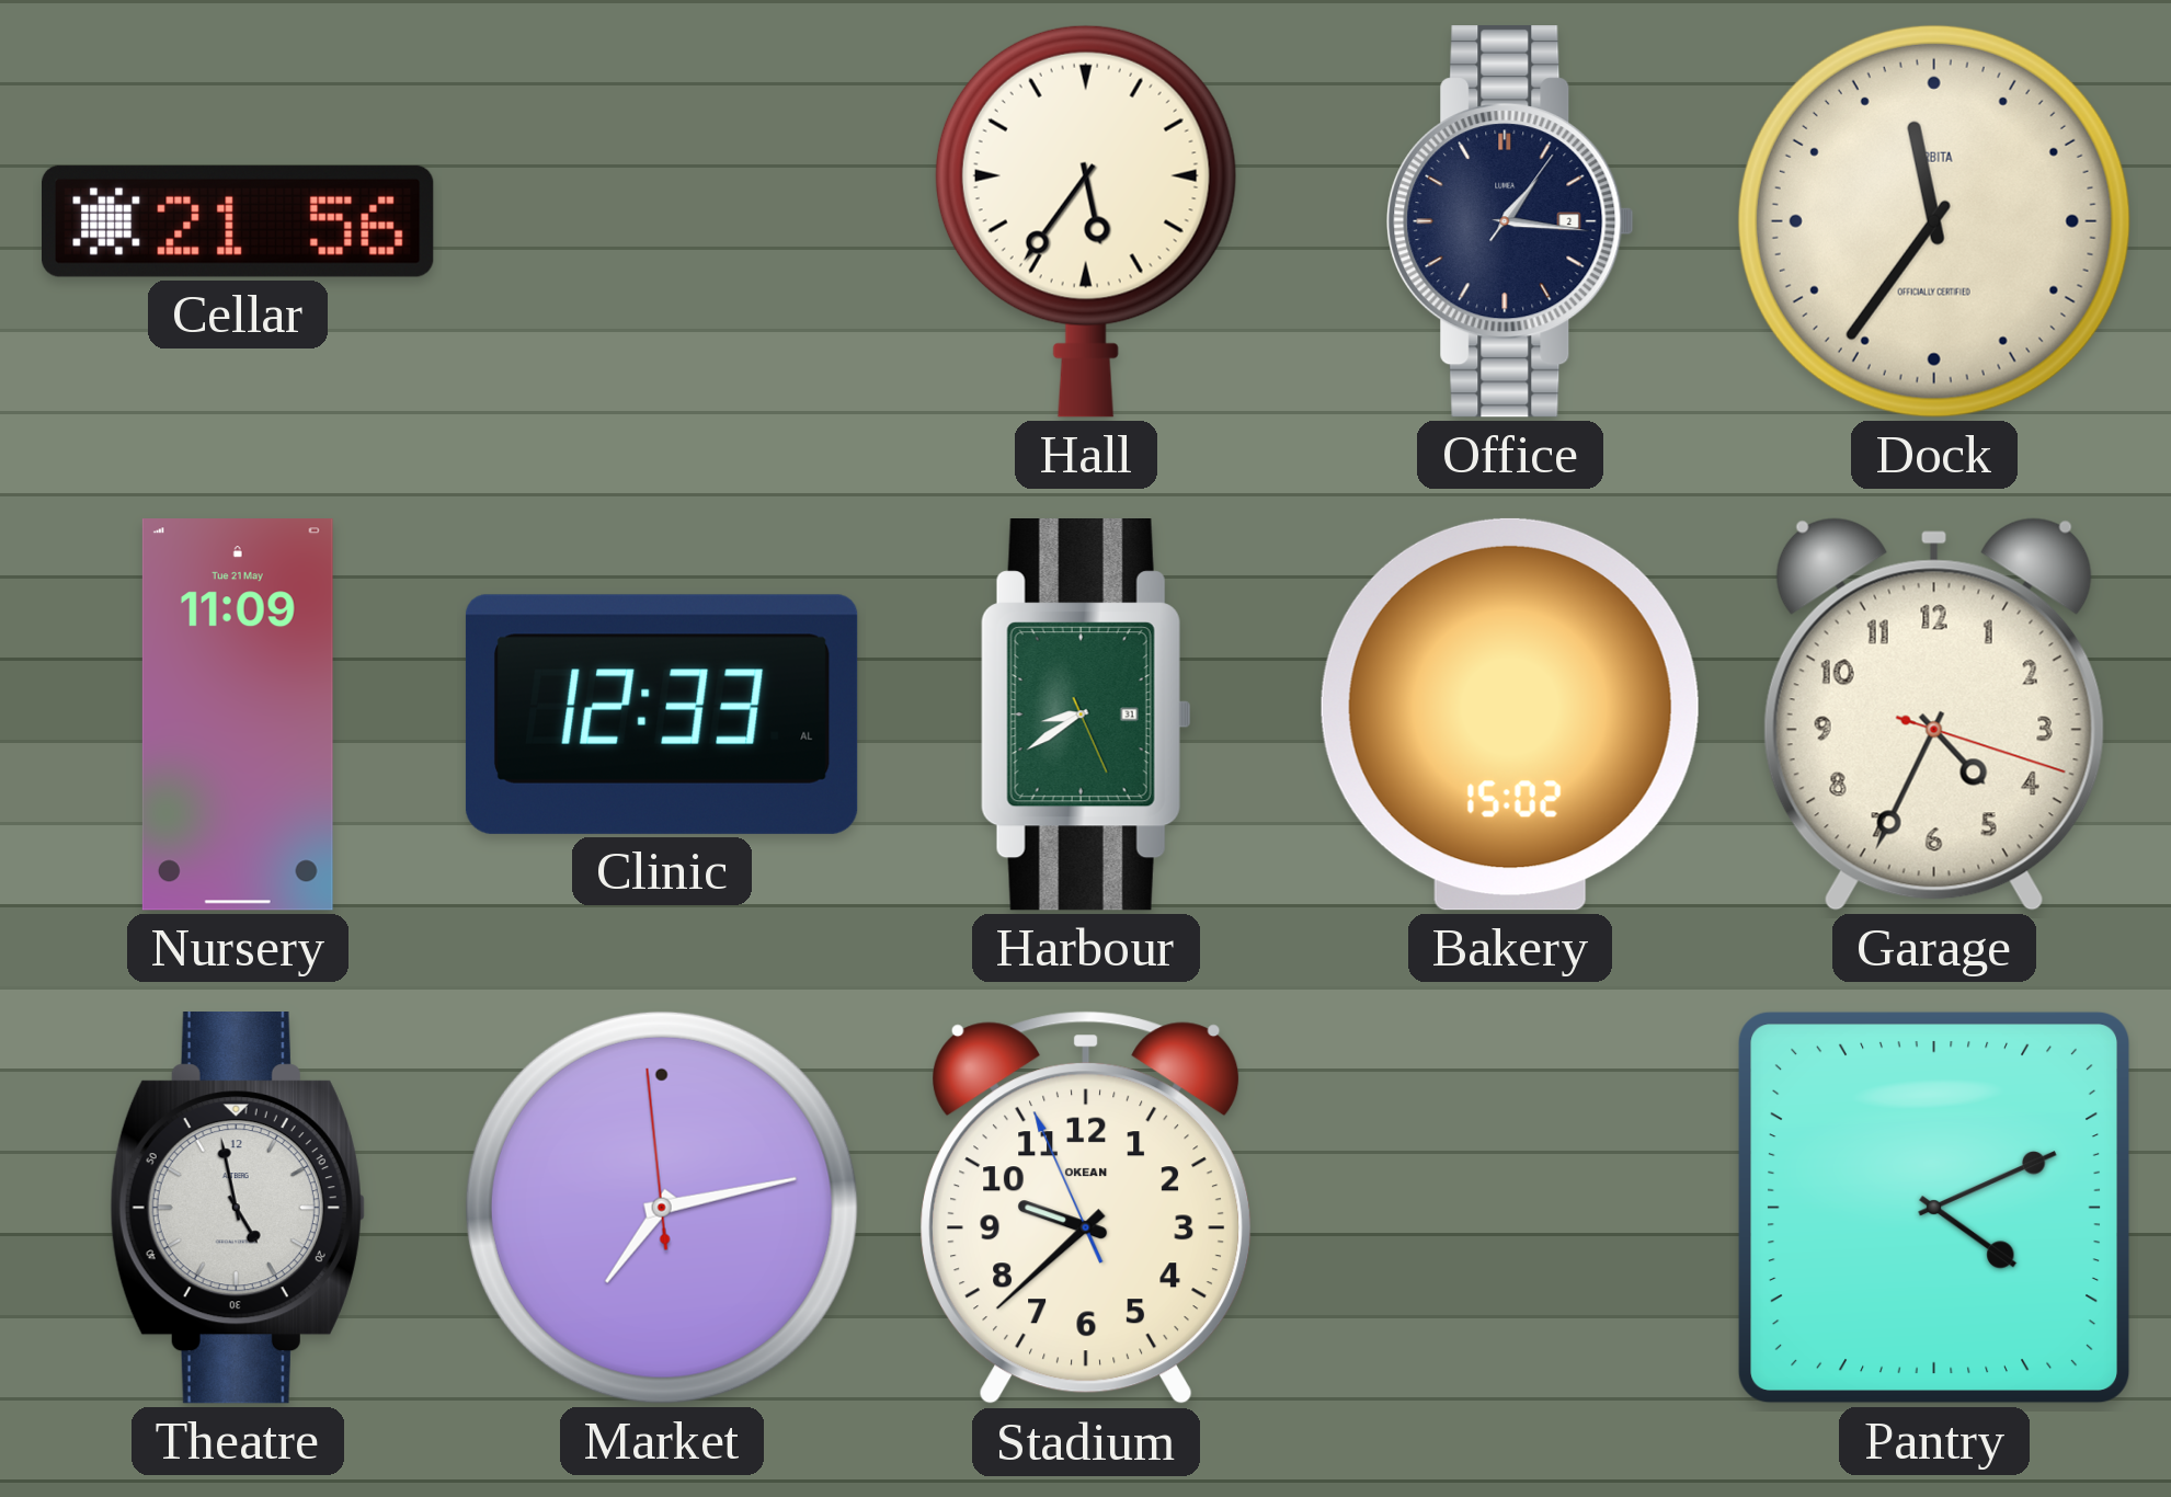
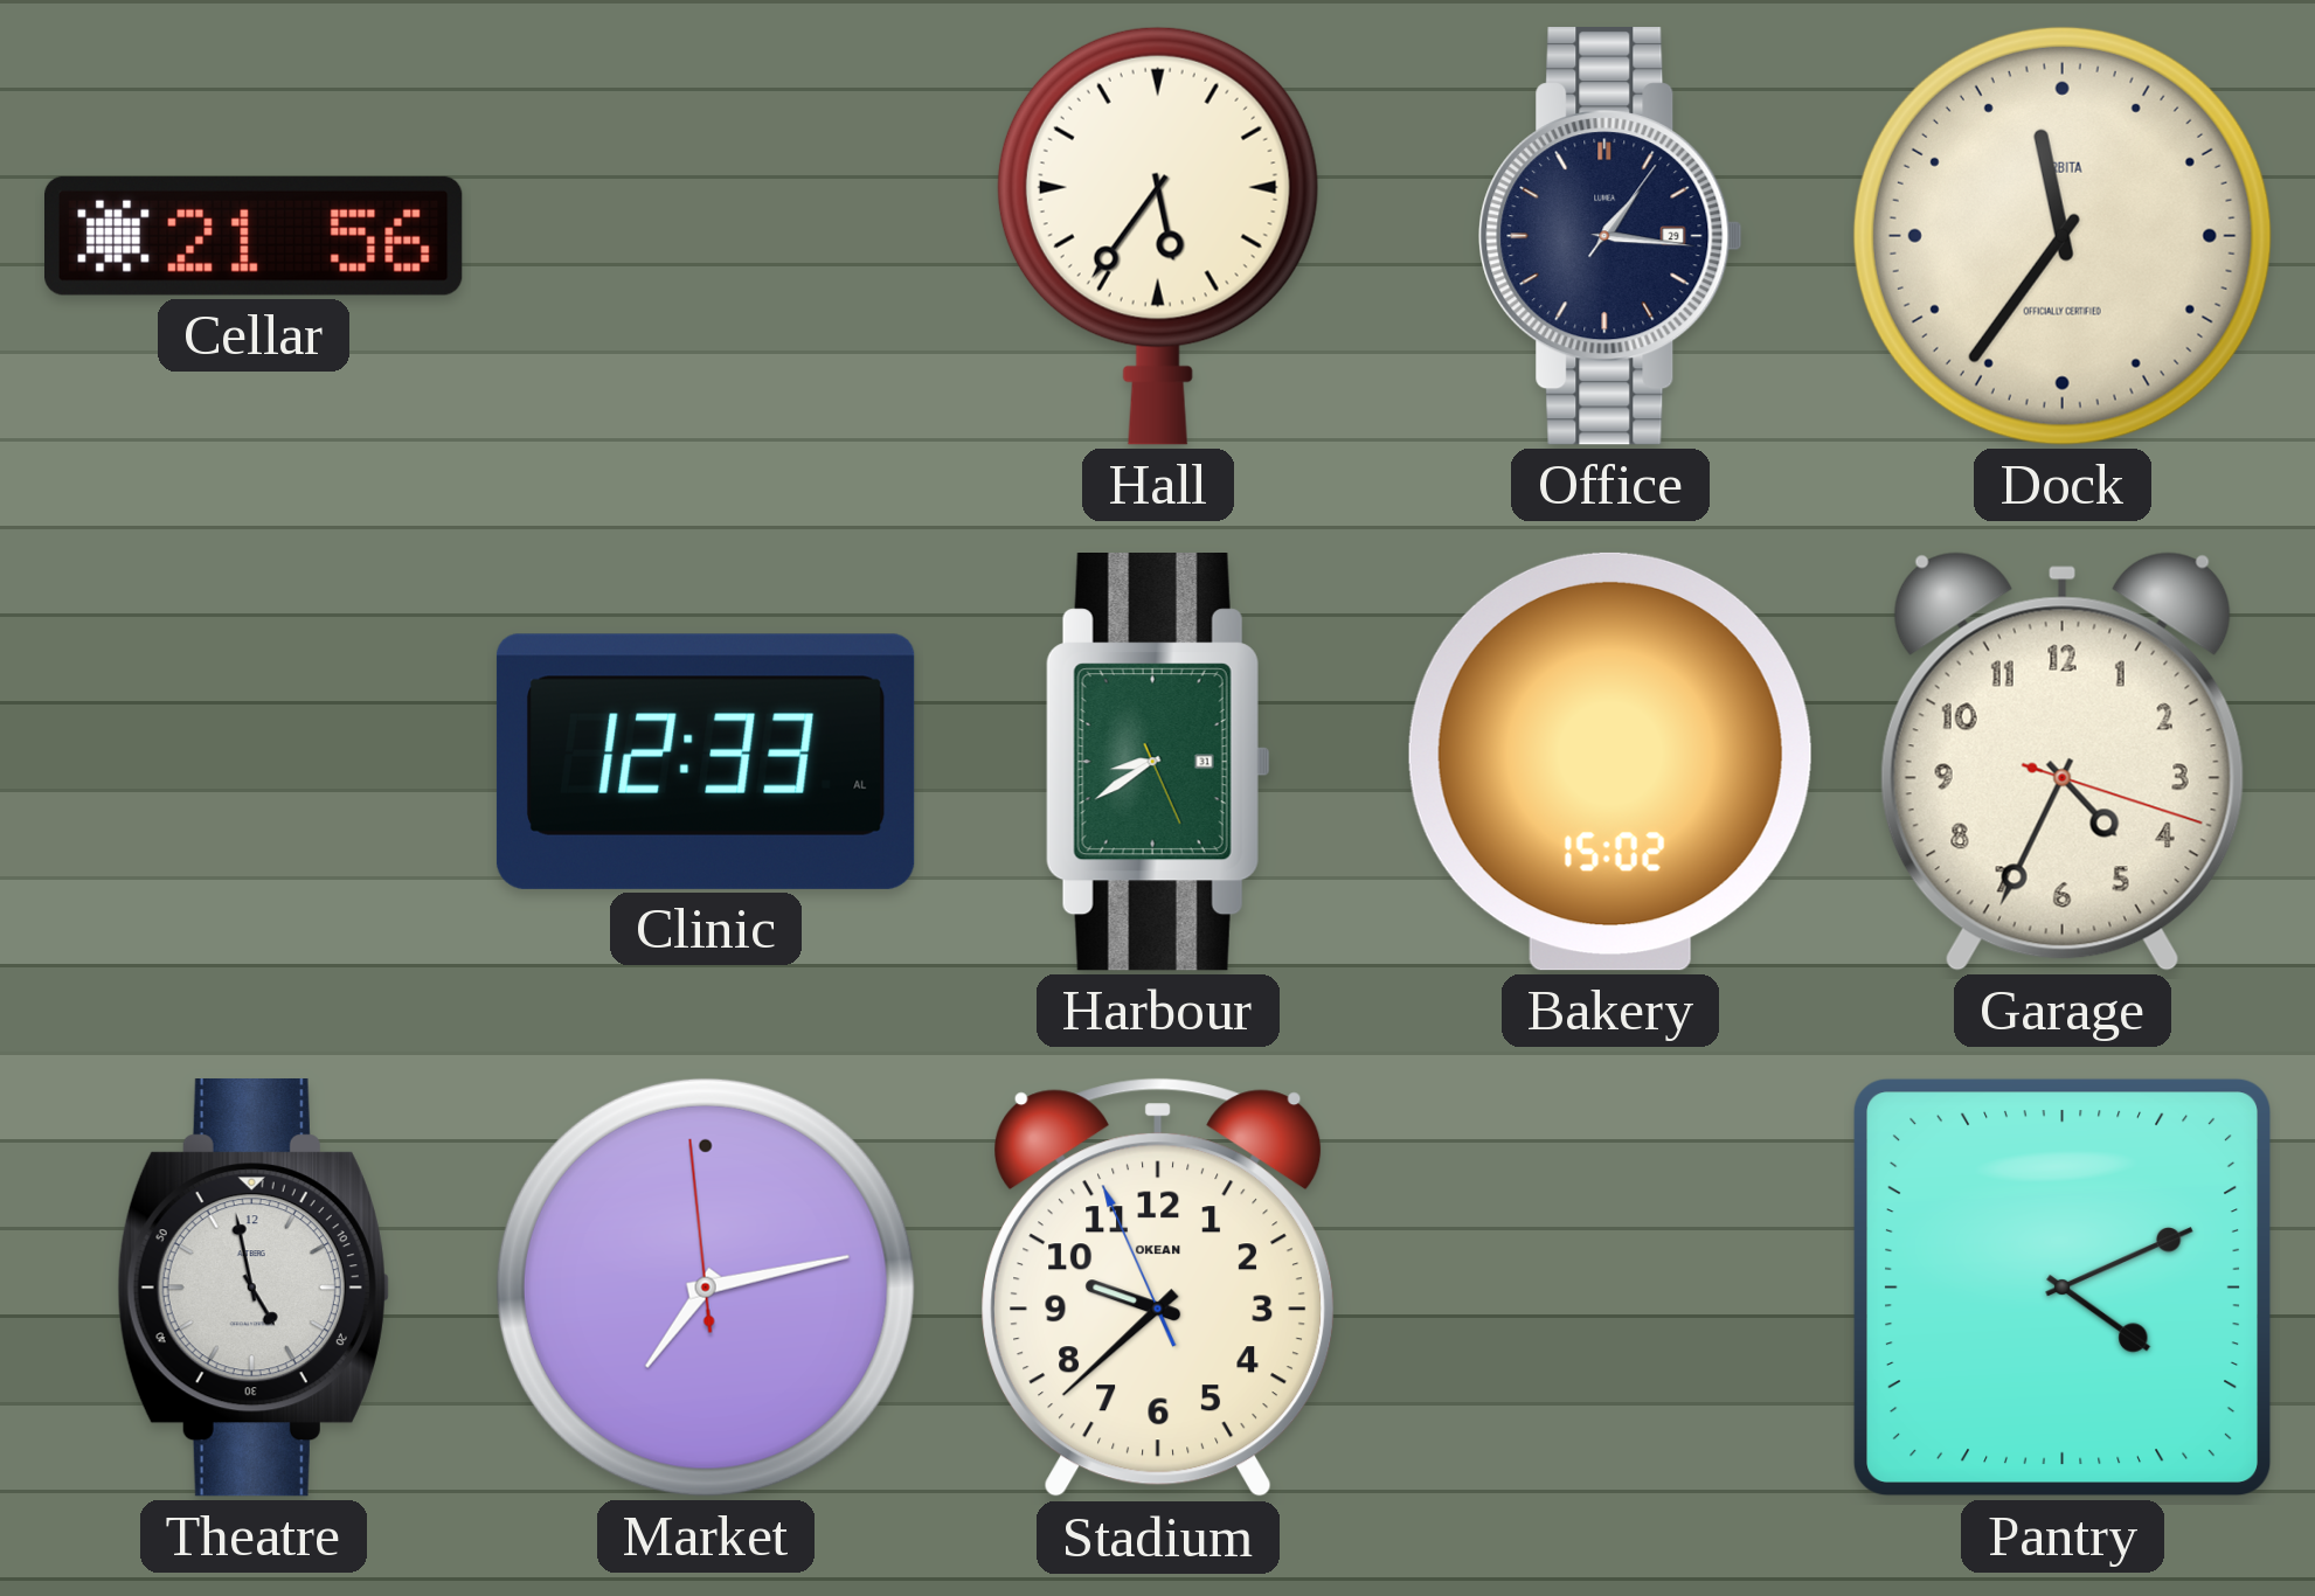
Office date: 2 -> 29 (1610, 237)
Nursery: 11:09 -> none (238, 715)
